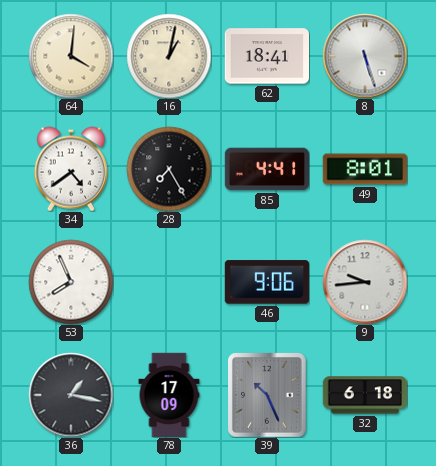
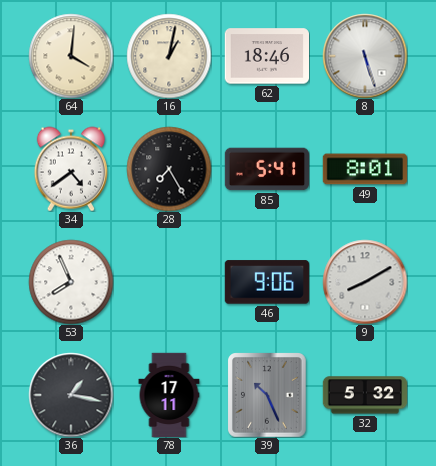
62: 18:41 -> 18:46 (266, 56)
85: 4:41 -> 5:41 (267, 169)
9: 9:44 -> 8:10 (365, 282)
78: 17:09 -> 17:11 (169, 395)
32: 6:18 -> 5:32 (365, 395)
